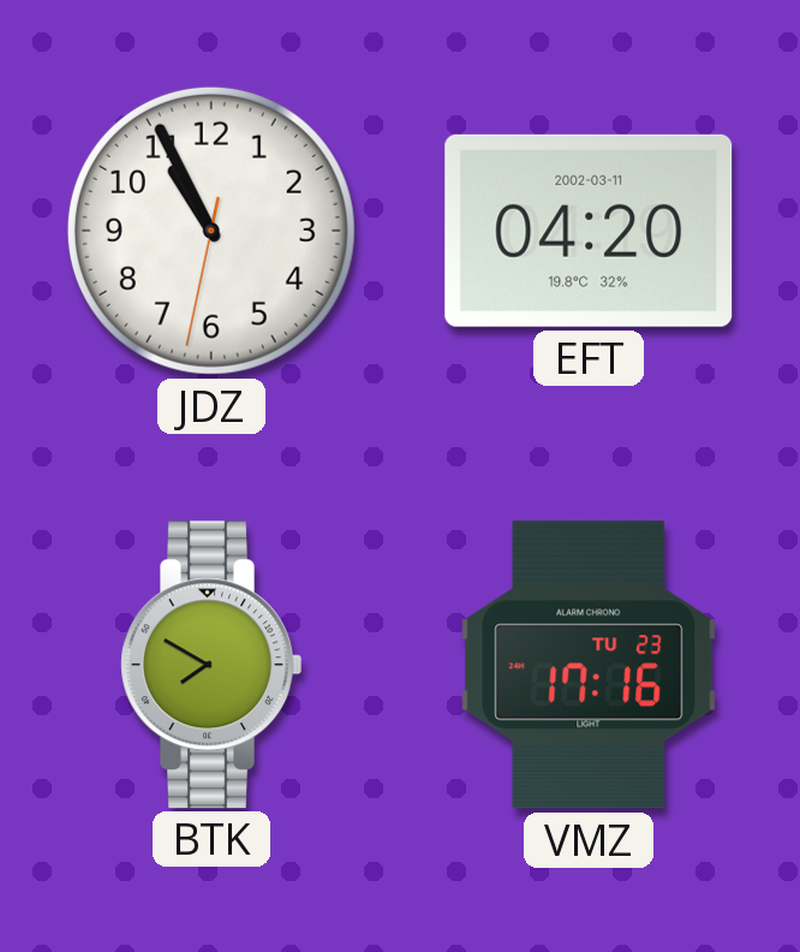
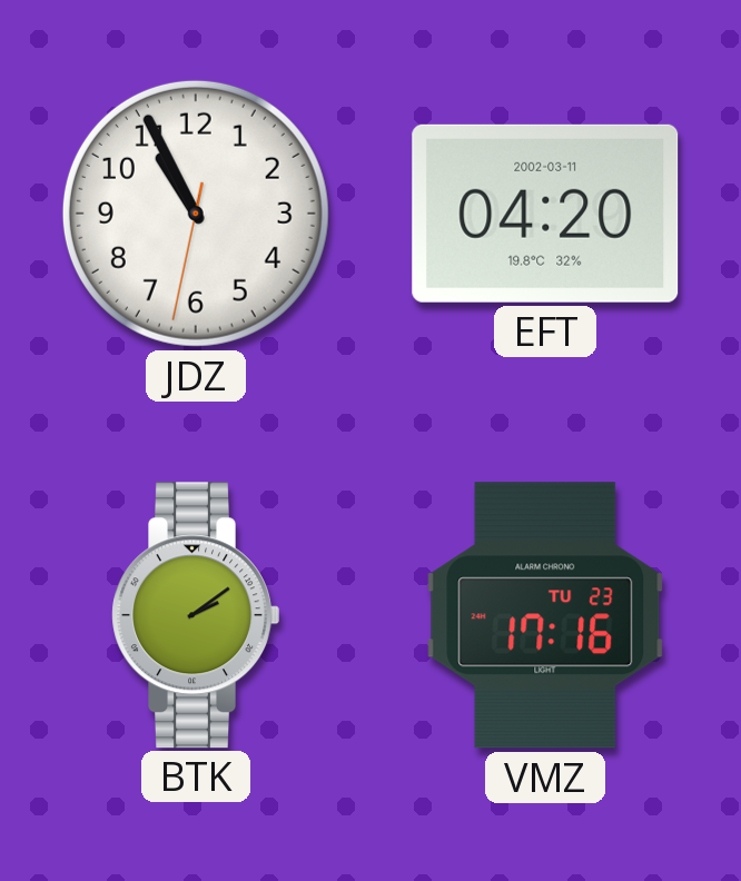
BTK: 7:50 -> 2:09 (196, 615)
